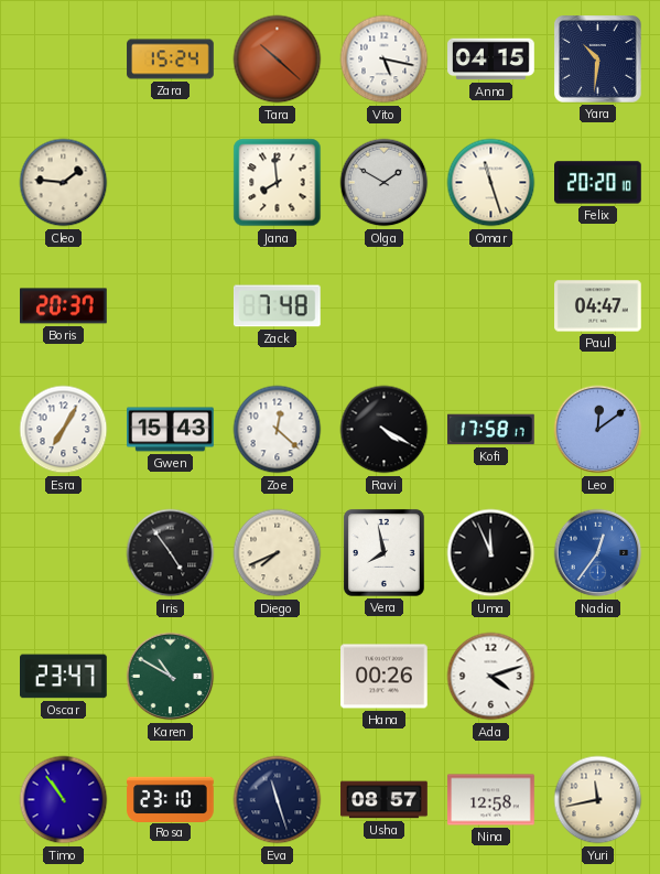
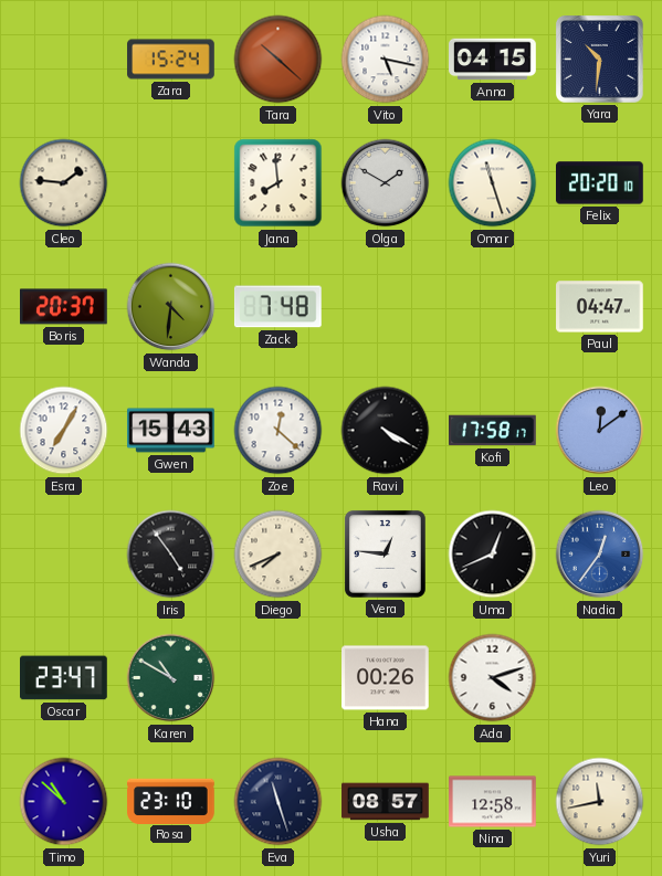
Wanda: none -> 4:31 (171, 307)
Vera: 7:58 -> 12:46 (385, 553)
Uma: 11:56 -> 12:41 (493, 555)
Timo: 10:54 -> 10:52 (64, 802)
